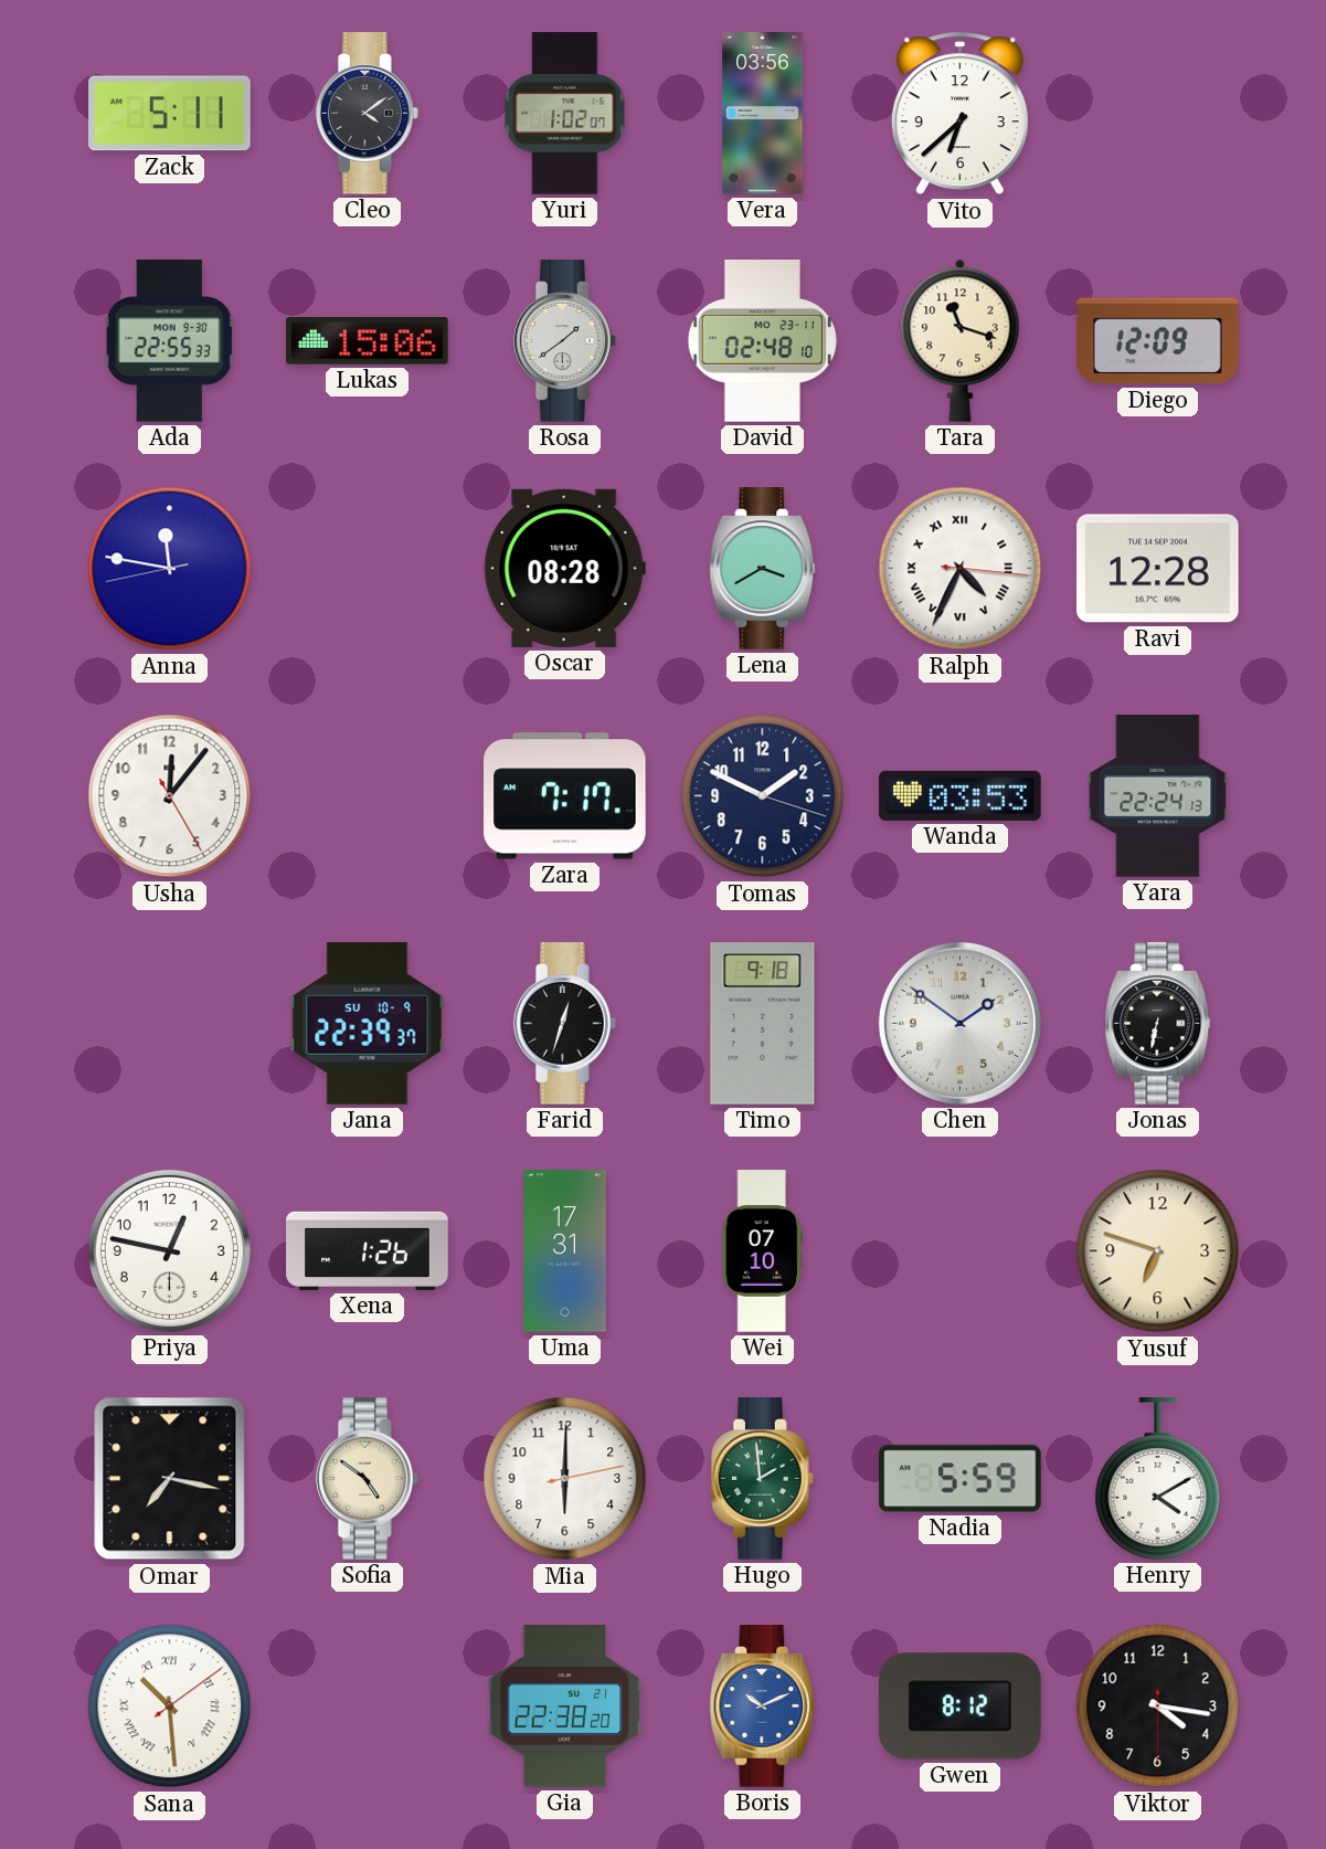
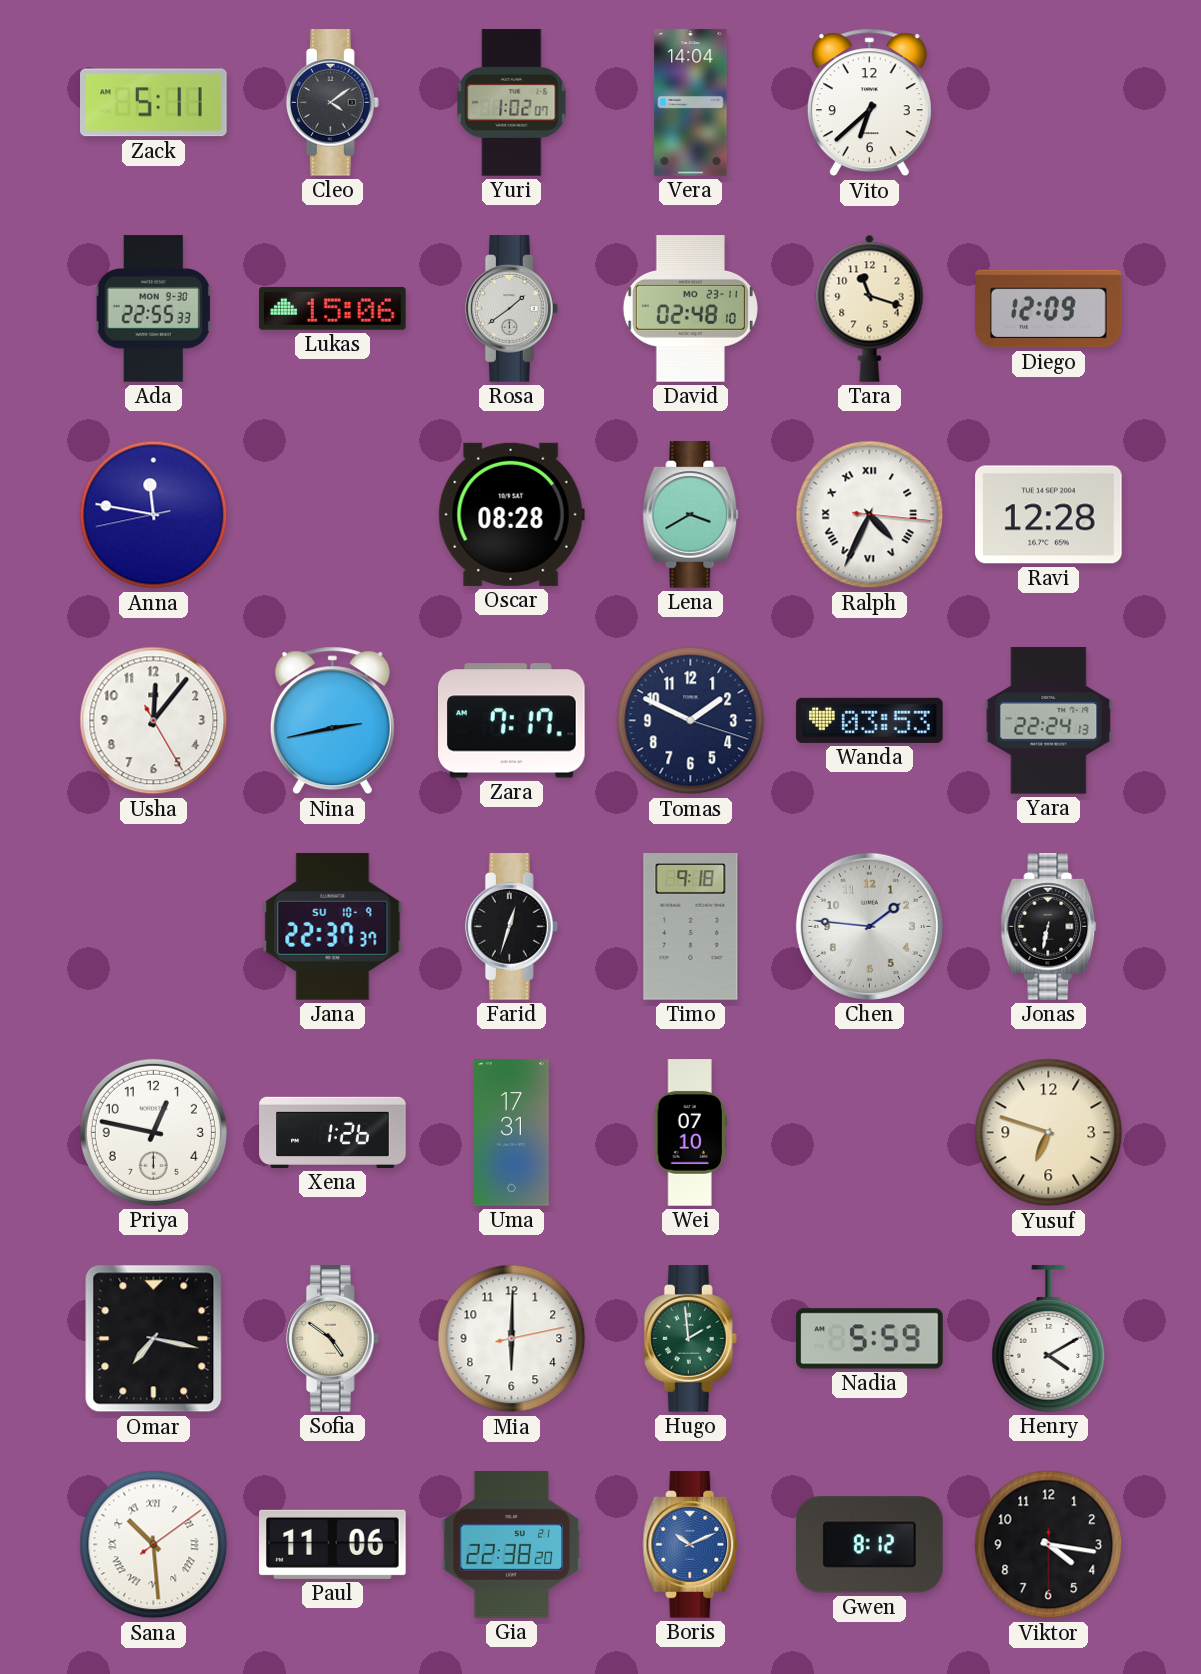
Vera: 03:56 -> 14:04 (691, 103)
Nina: none -> 2:43 (332, 721)
Jana: 22:39 -> 22:37 (333, 927)
Chen: 1:51 -> 1:46 (869, 926)
Paul: none -> 11:06 (333, 1544)
